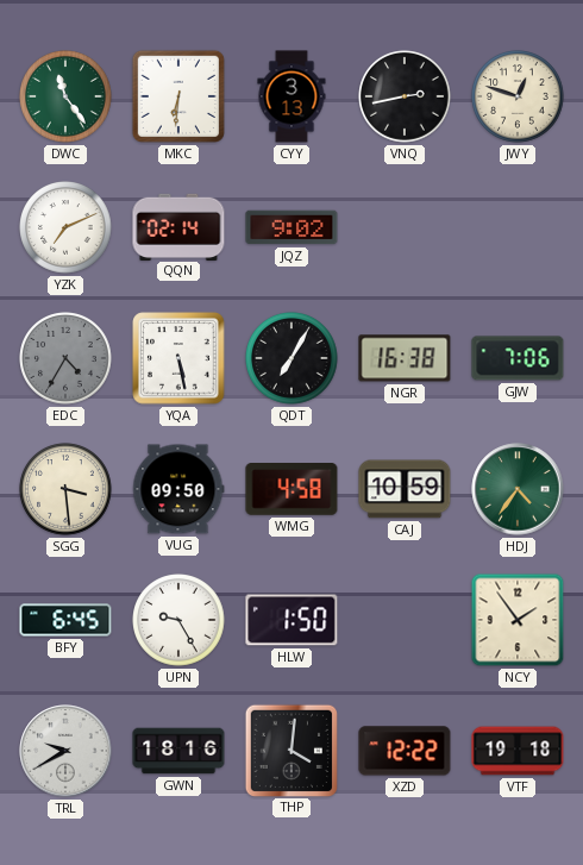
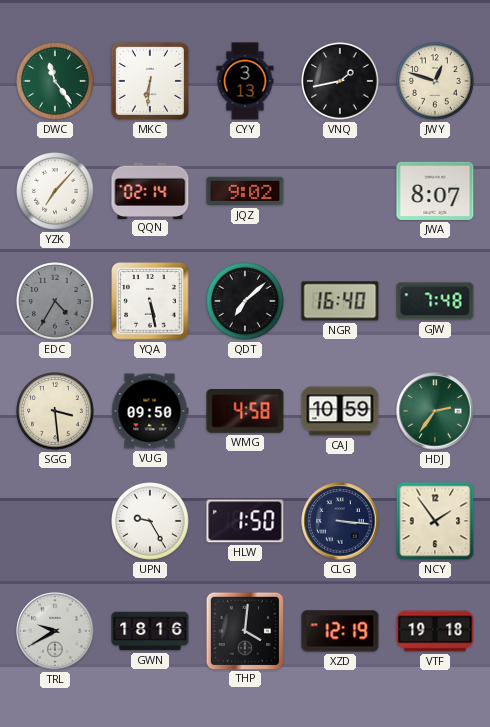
VNQ: 2:43 -> 1:43 (340, 81)
YZK: 7:11 -> 7:07 (55, 191)
JWA: none -> 8:07 (435, 191)
QDT: 7:05 -> 7:08 (245, 301)
NGR: 16:38 -> 16:40 (340, 301)
GJW: 7:06 -> 7:48 (435, 301)
HDJ: 4:36 -> 2:36 (435, 411)
BFY: 6:45 -> none (65, 620)
CLG: none -> 3:16 (340, 521)
XZD: 12:22 -> 12:19 (340, 631)
